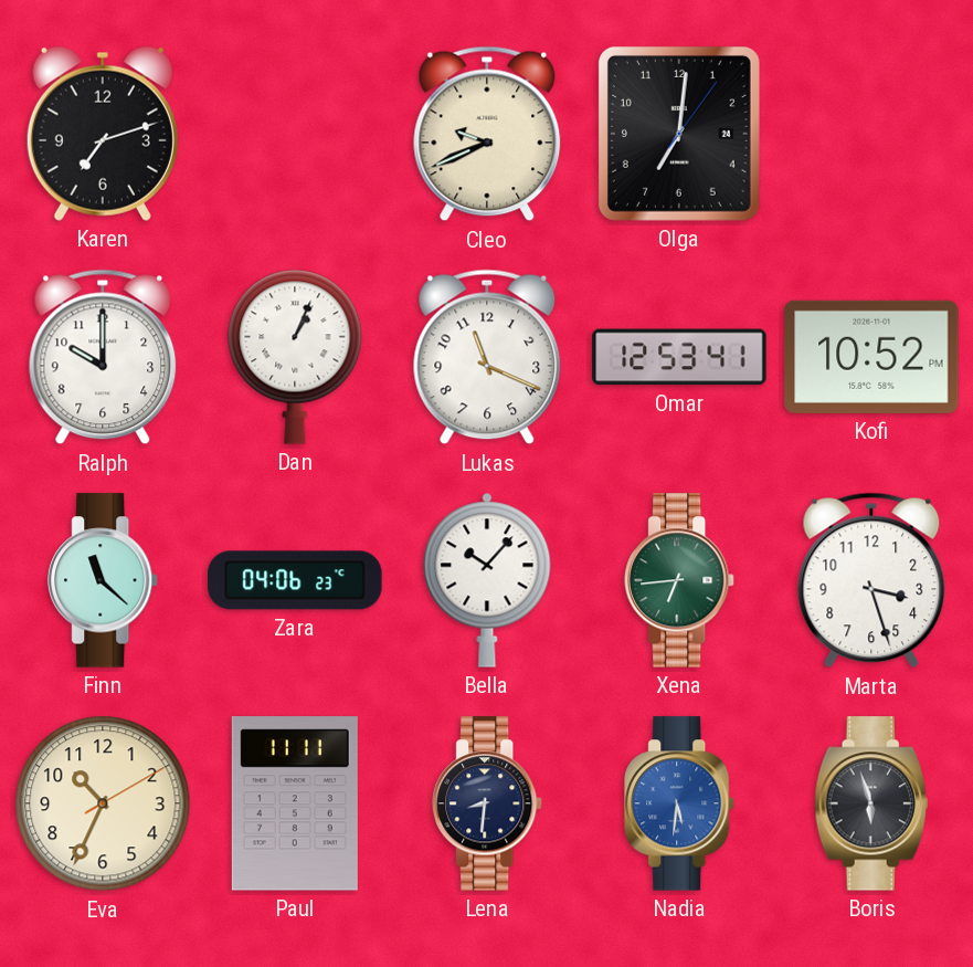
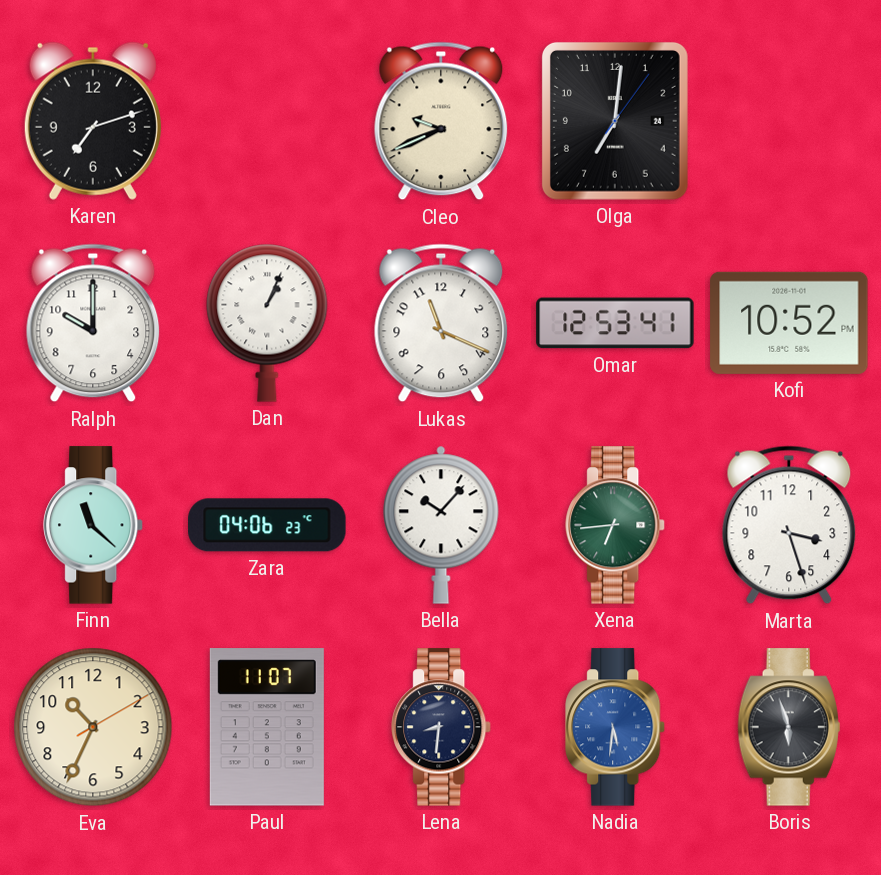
Paul: 11:11 -> 11:07 (267, 727)
